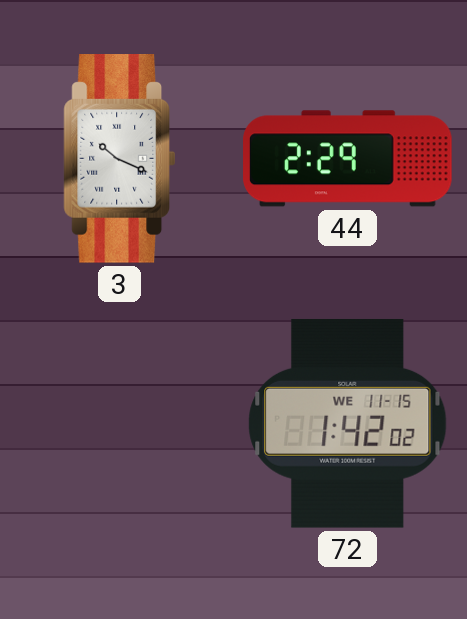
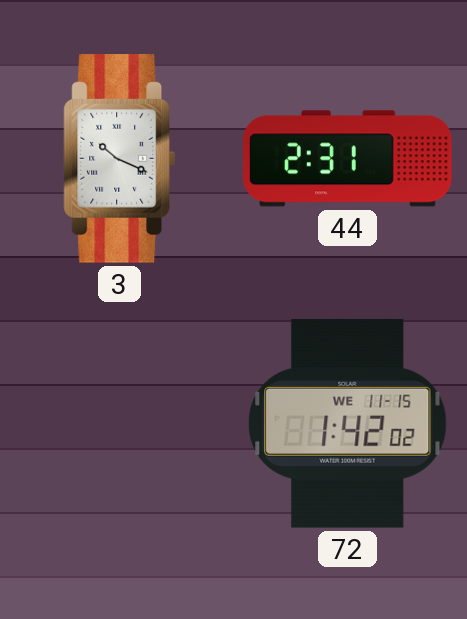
44: 2:29 -> 2:31 (348, 159)
